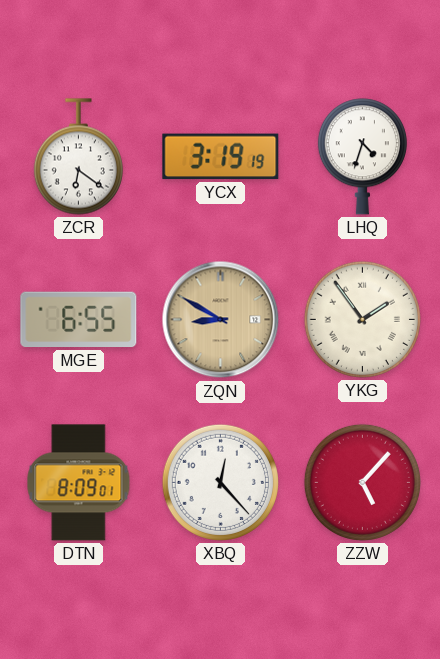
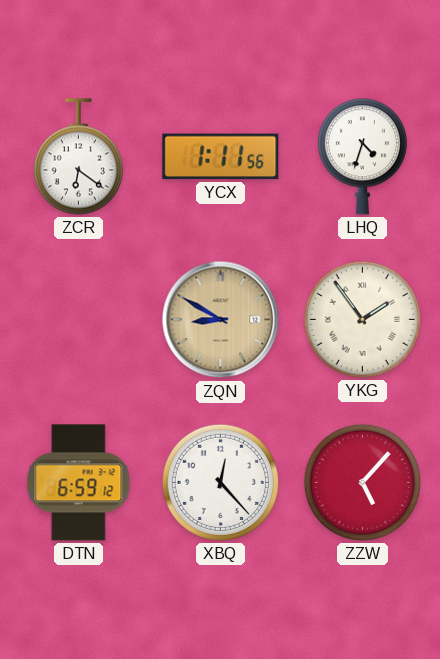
YCX: 3:19 -> 1:11 (221, 157)
MGE: 6:55 -> none (79, 320)
DTN: 8:09 -> 6:59 (79, 483)
